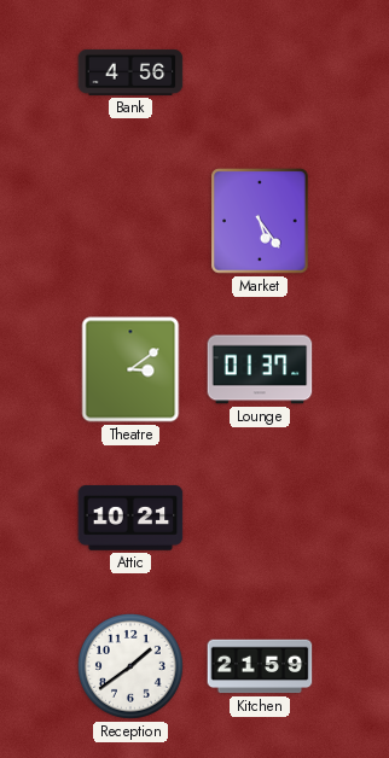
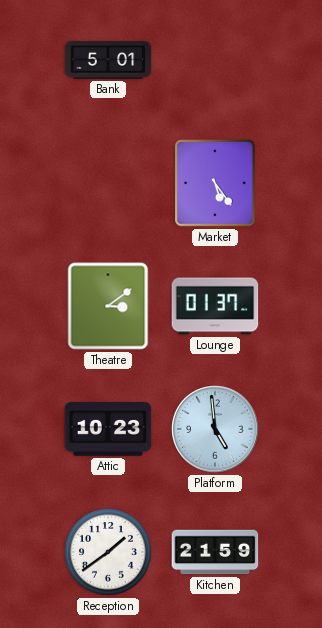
Bank: 4:56 -> 5:01 (108, 60)
Attic: 10:21 -> 10:23 (108, 429)
Platform: none -> 4:59 (216, 430)
